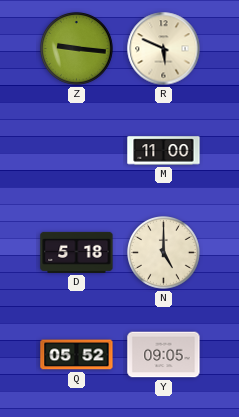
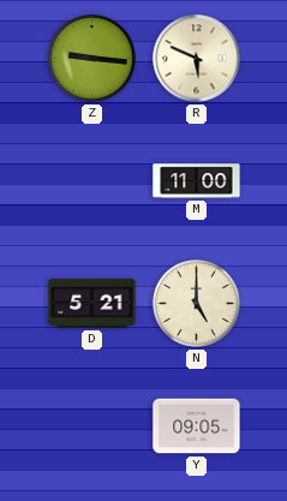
D: 5:18 -> 5:21 (92, 303)
Q: 05:52 -> none (77, 355)
